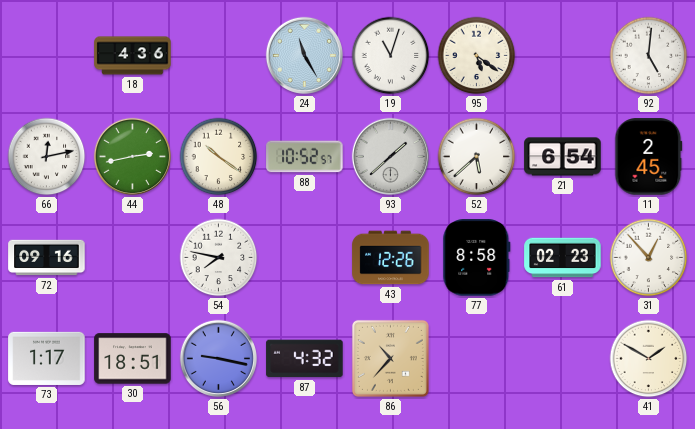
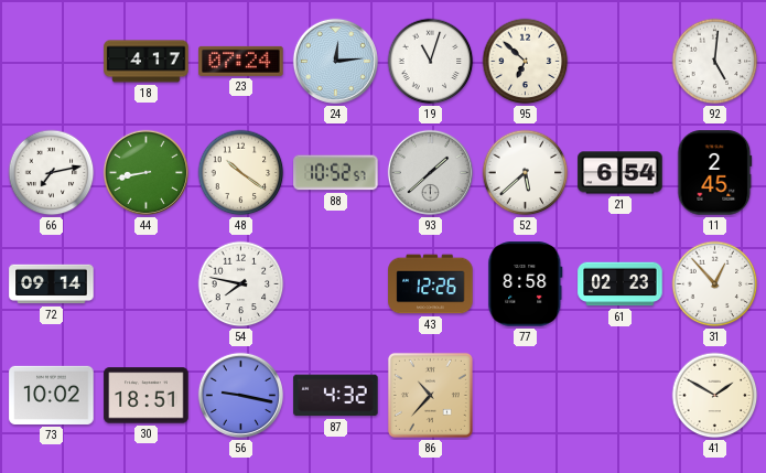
18: 4:36 -> 4:17 (147, 62)
23: none -> 07:24 (241, 61)
24: 11:25 -> 12:14 (335, 61)
95: 5:21 -> 6:52 (526, 62)
66: 12:13 -> 7:13 (52, 173)
44: 2:43 -> 8:43 (145, 172)
72: 09:16 -> 09:14 (52, 284)
73: 1:17 -> 10:02 (52, 395)
